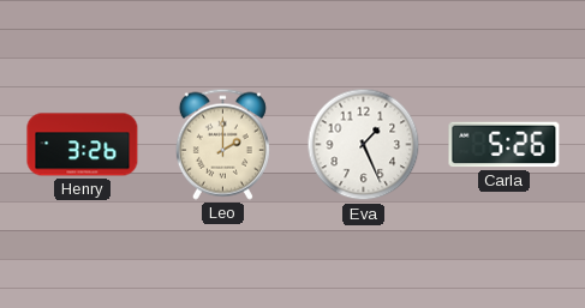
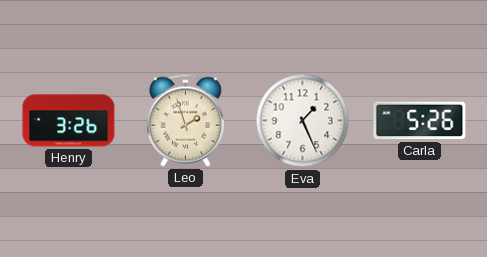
Leo: 2:00 -> 1:57 (185, 120)
